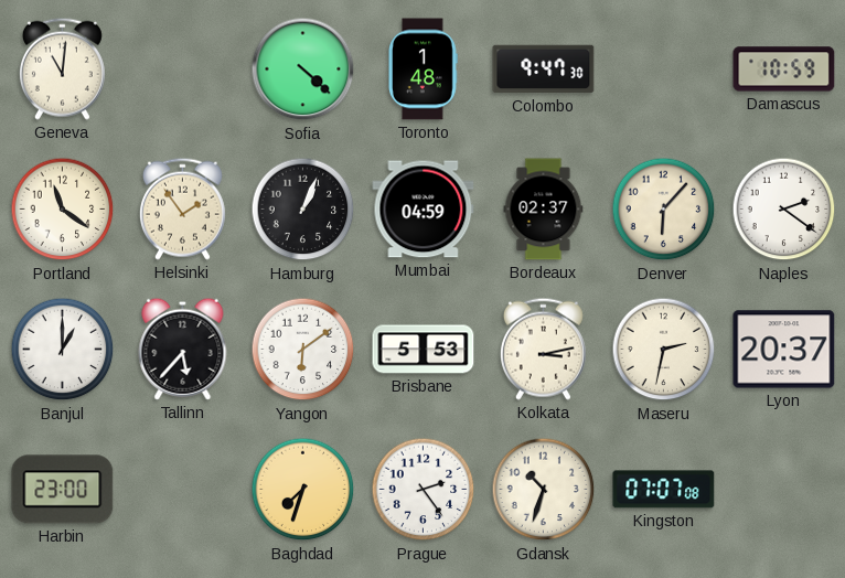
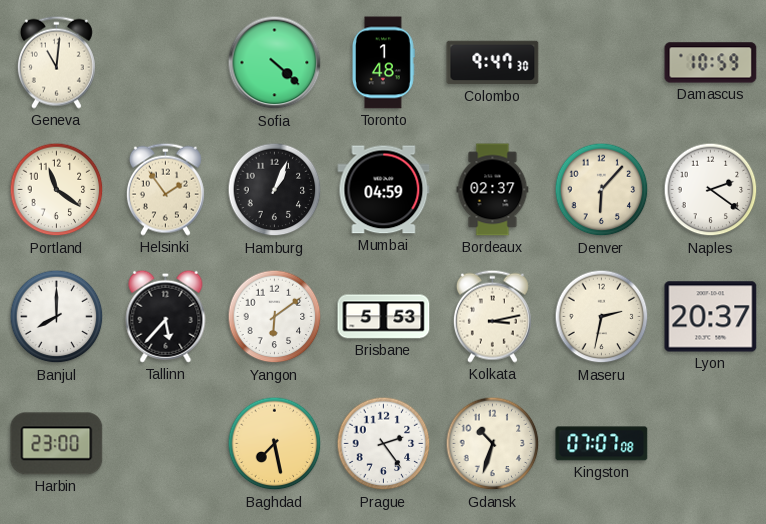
Banjul: 1:00 -> 8:00 (57, 317)
Baghdad: 7:33 -> 7:28 (275, 444)
